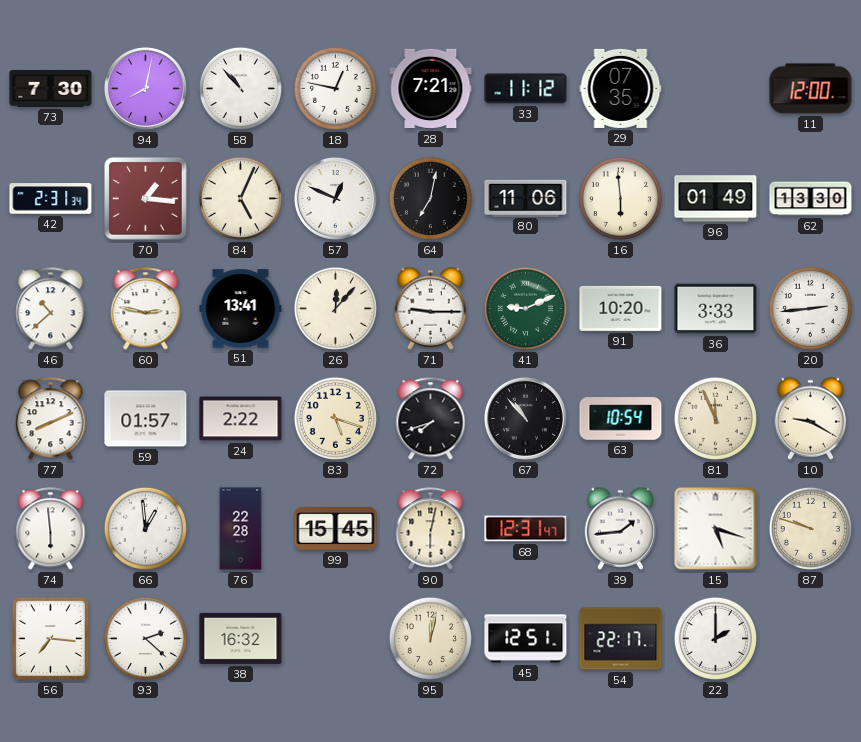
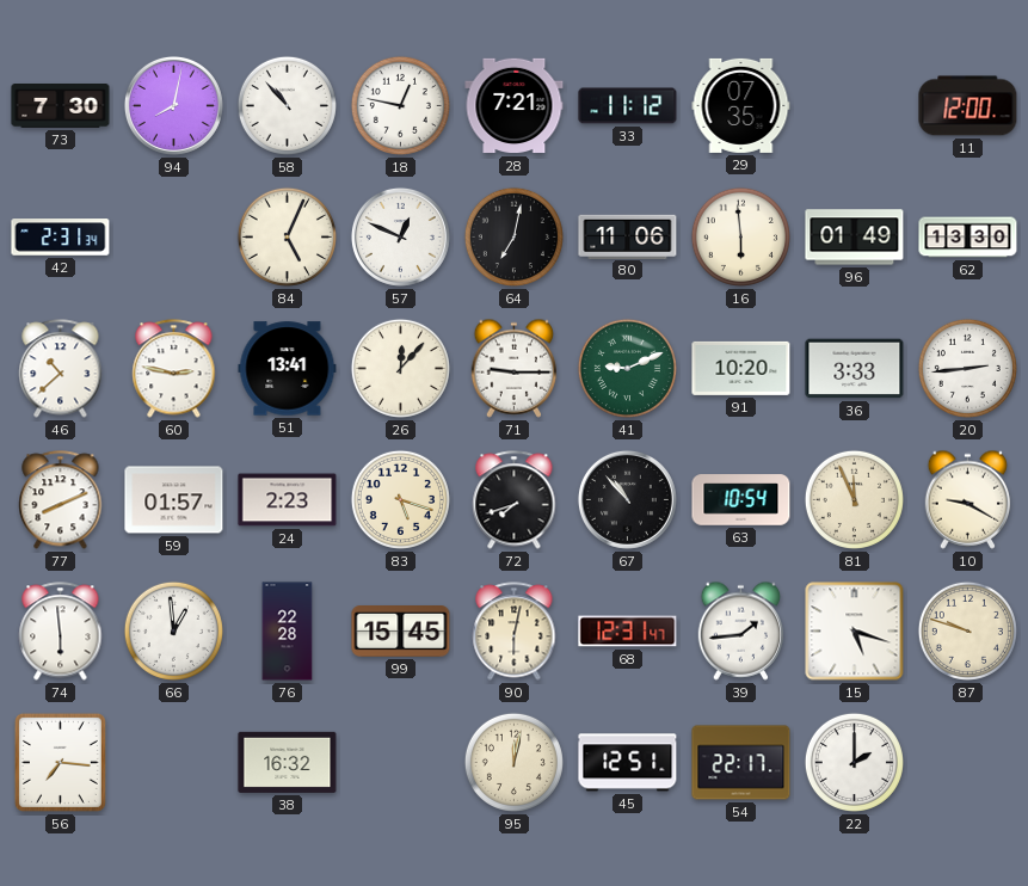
70: 1:16 -> none (146, 199)
24: 2:22 -> 2:23 (288, 500)
93: 2:22 -> none (145, 638)
